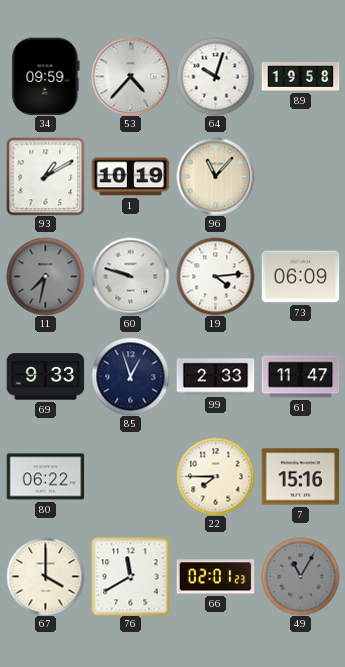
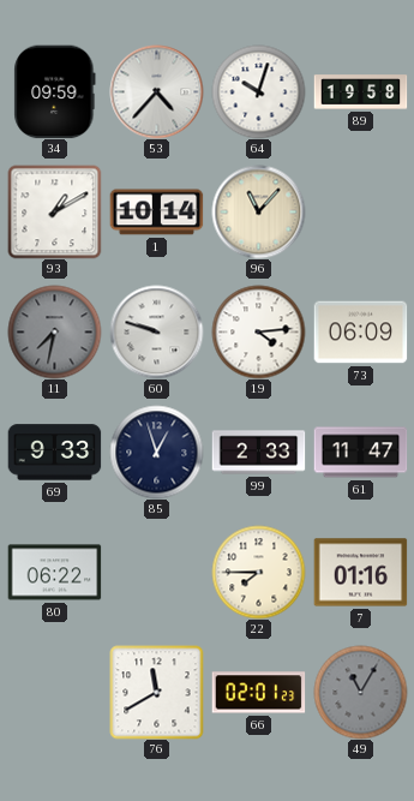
1: 10:19 -> 10:14 (156, 213)
7: 15:16 -> 01:16 (360, 573)
67: 4:00 -> none (45, 576)
